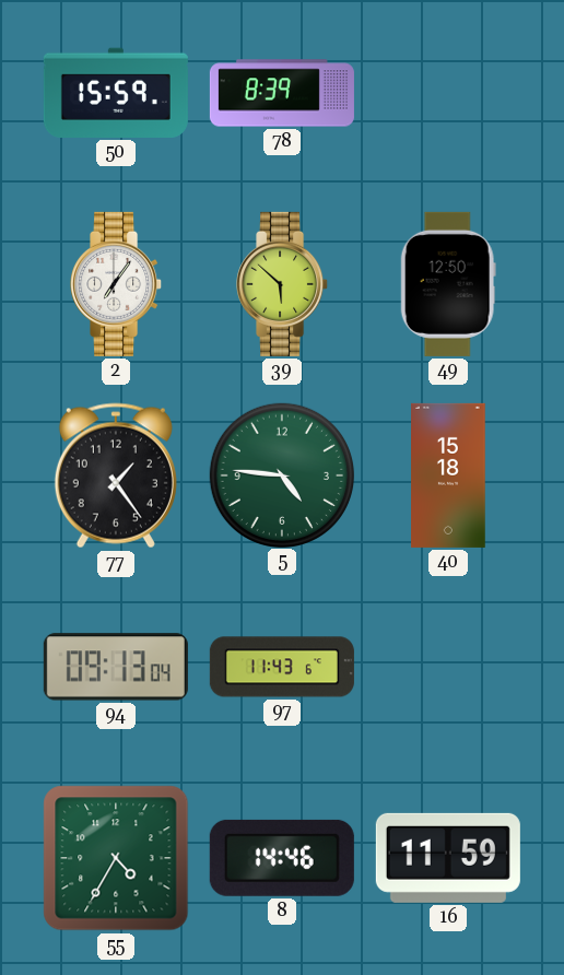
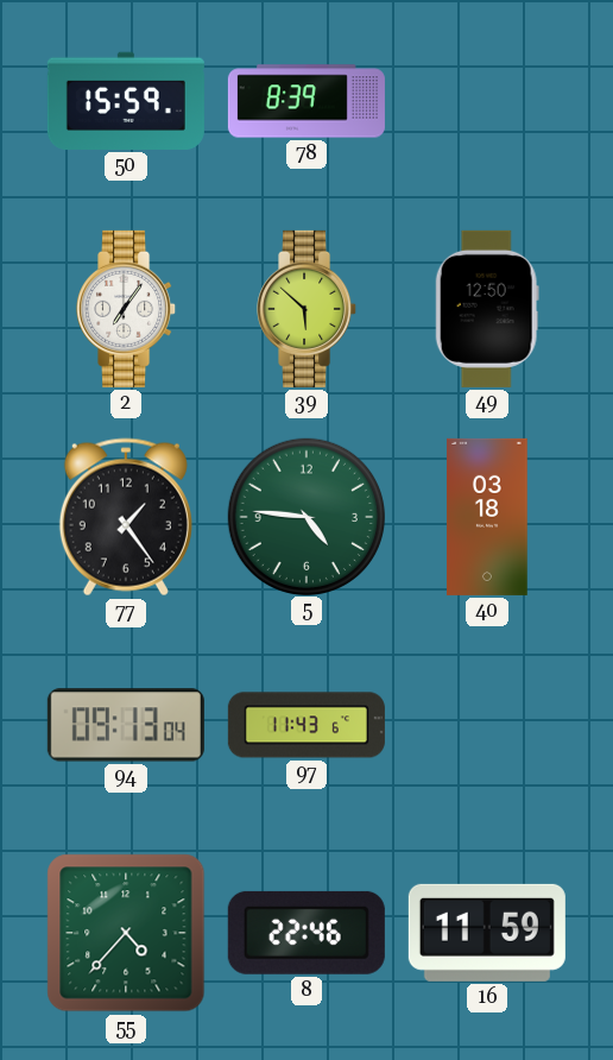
40: 15:18 -> 03:18 (487, 517)
55: 4:35 -> 4:37 (126, 933)
8: 14:46 -> 22:46 (306, 933)
